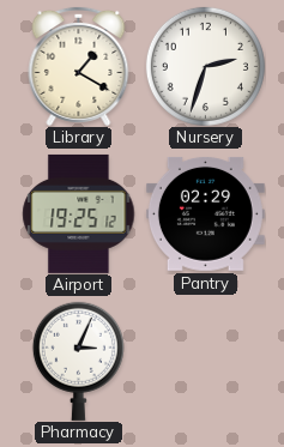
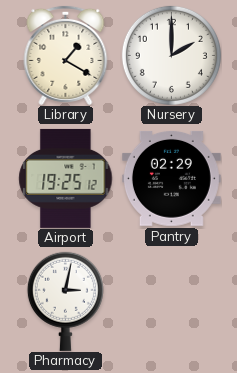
Nursery: 2:33 -> 2:00 (171, 55)
Pharmacy: 3:04 -> 3:02 (65, 301)
